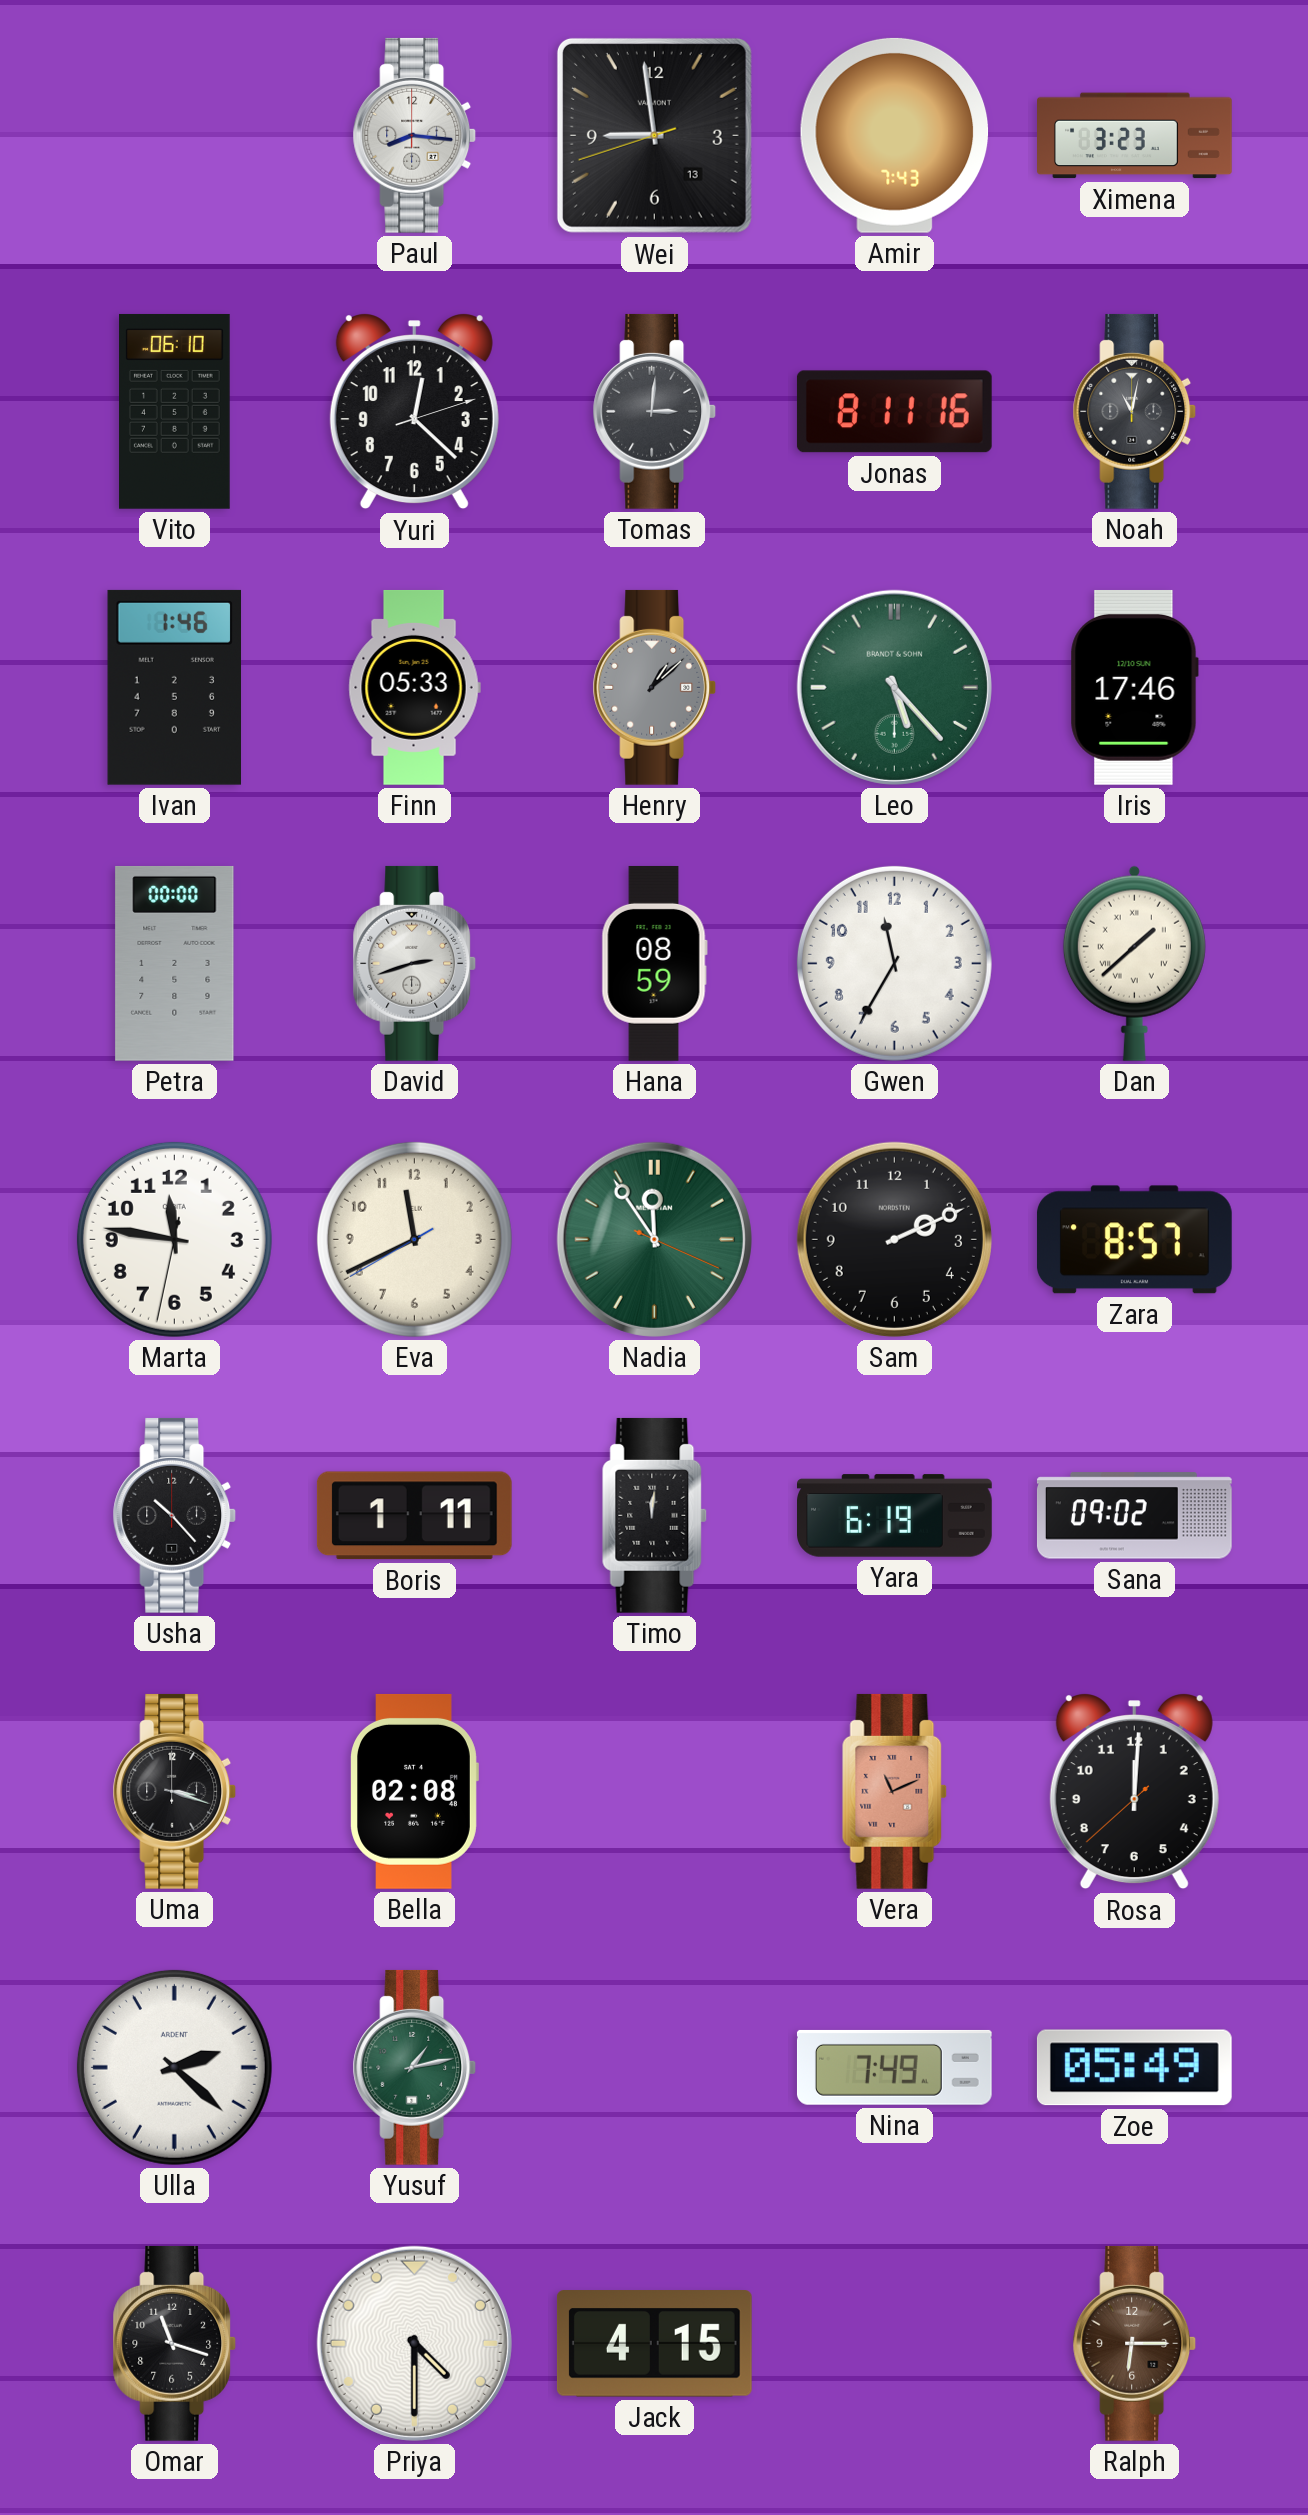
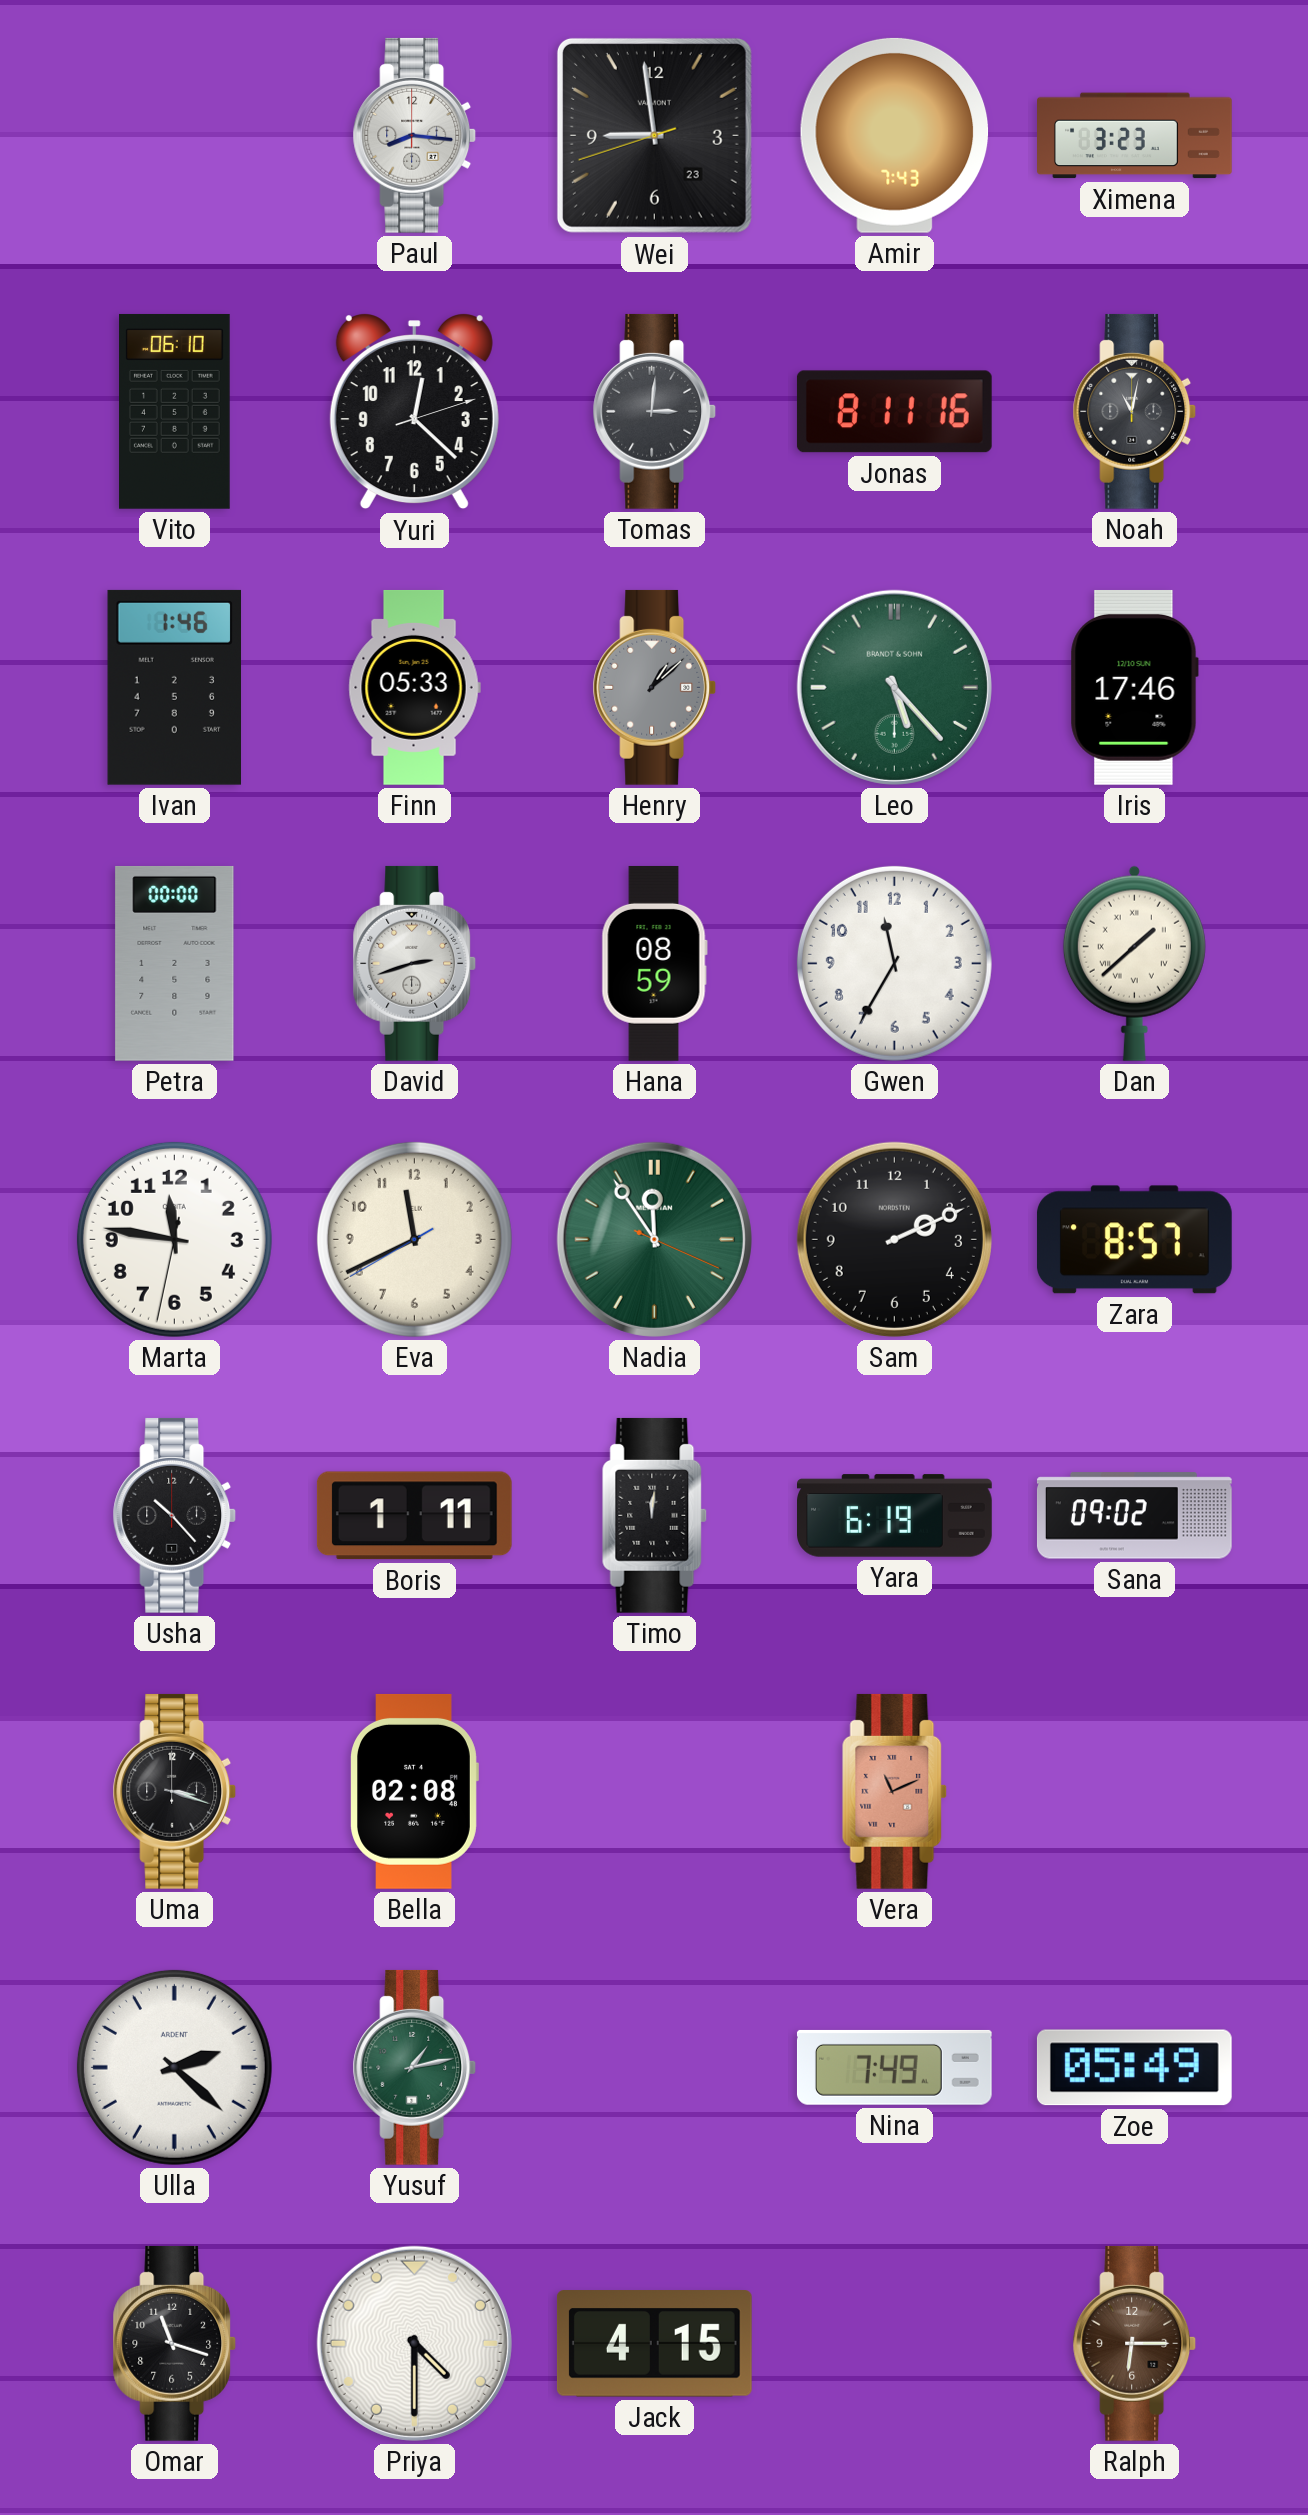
Wei date: 13 -> 23 (654, 135)
Rosa: 12:00 -> none (1134, 1792)
